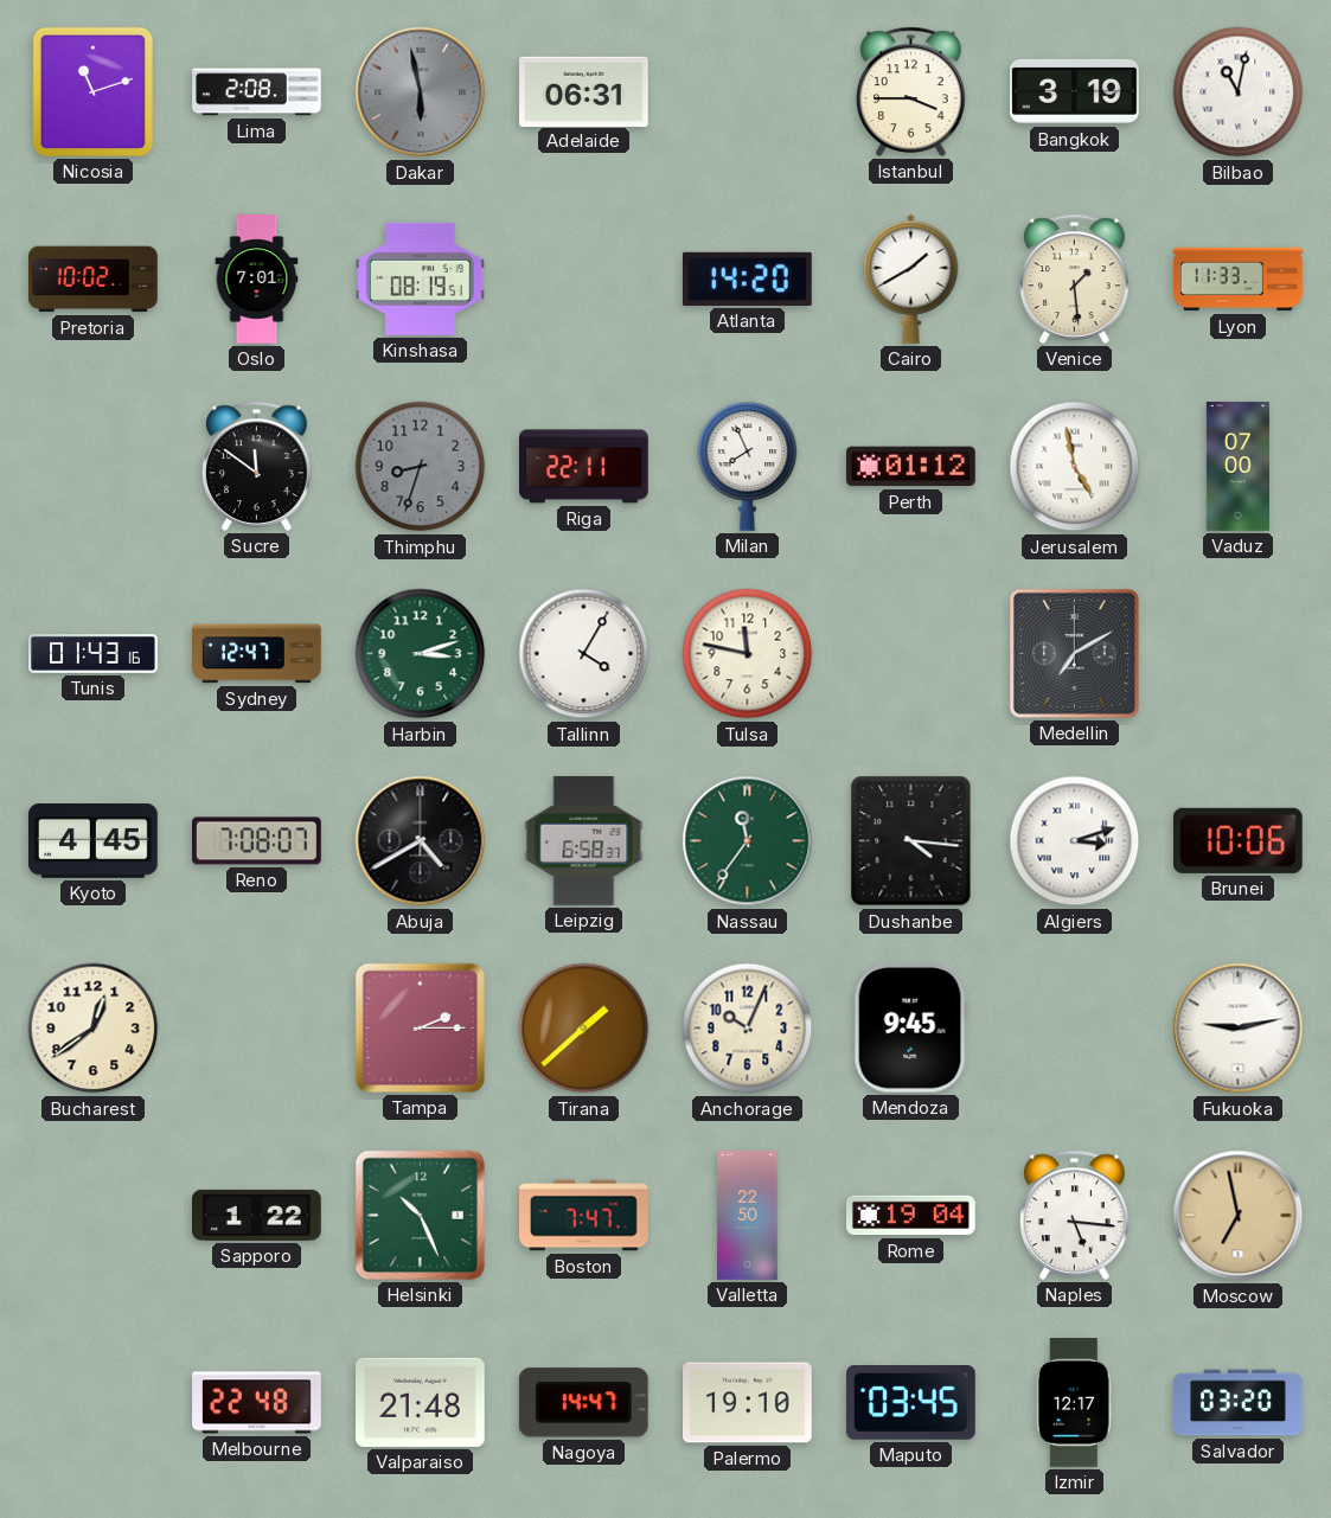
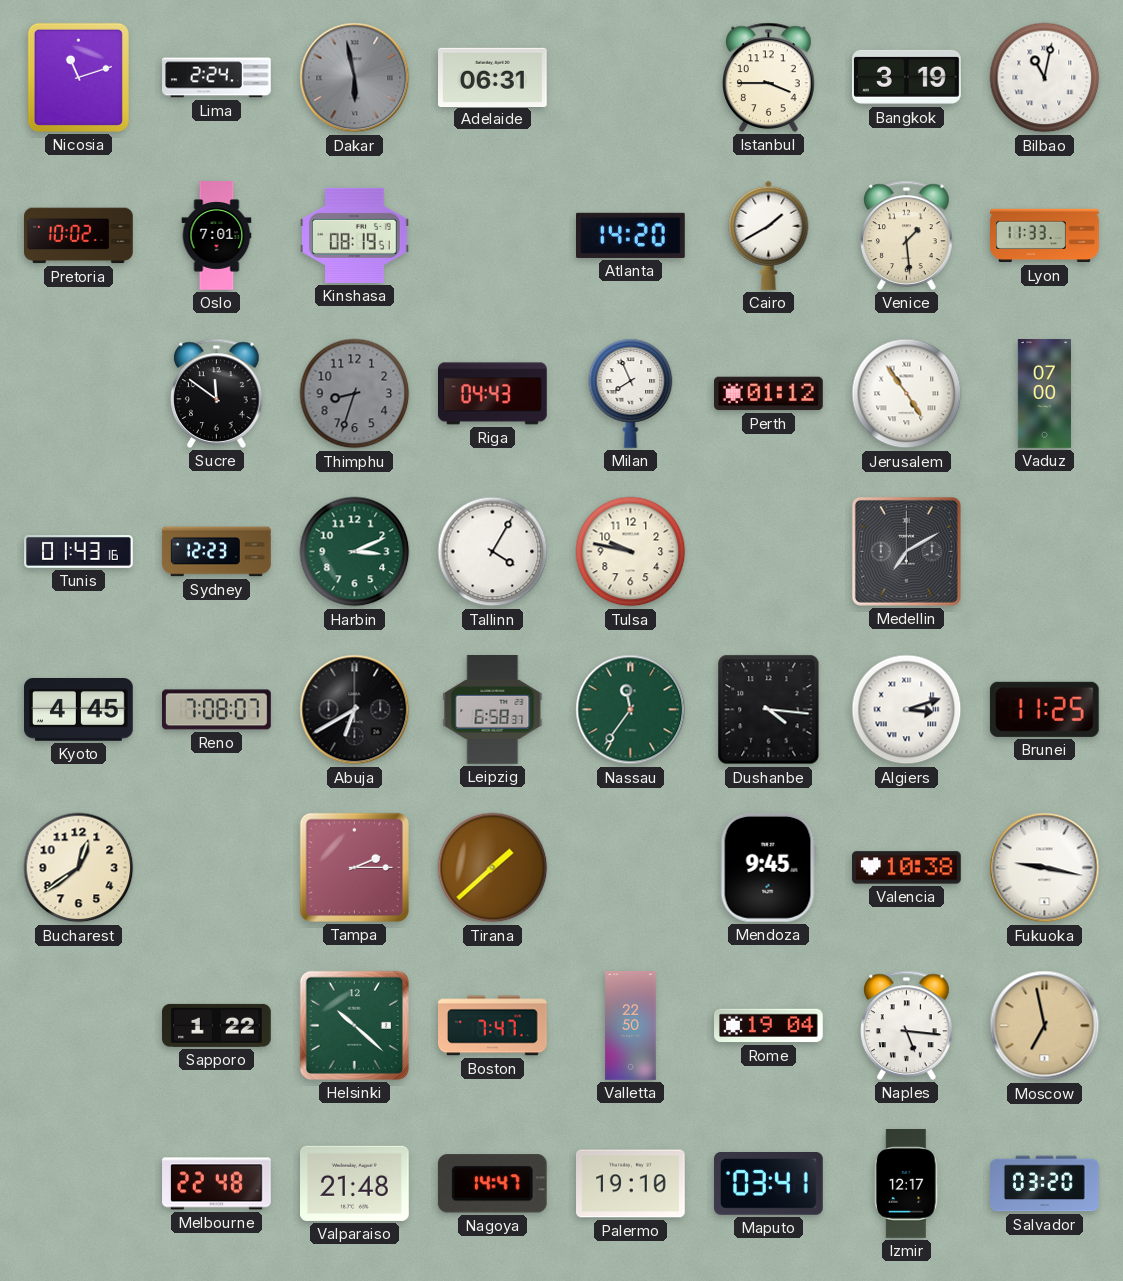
Lima: 2:08 -> 2:24 (217, 78)
Riga: 22:11 -> 04:43 (493, 394)
Jerusalem: 4:58 -> 4:54 (907, 394)
Sydney: 12:47 -> 12:23 (217, 552)
Harbin: 3:12 -> 3:11 (355, 552)
Tulsa: 11:47 -> 9:47 (631, 552)
Abuja: 4:40 -> 6:40 (355, 710)
Brunei: 10:06 -> 11:25 (1044, 709)
Anchorage: 10:04 -> none (748, 1029)
Valencia: none -> 10:38 (907, 868)
Fukuoka: 9:13 -> 9:17 (1045, 868)
Helsinki: 10:26 -> 10:22 (354, 1025)
Maputo: 03:45 -> 03:41 (769, 1184)
